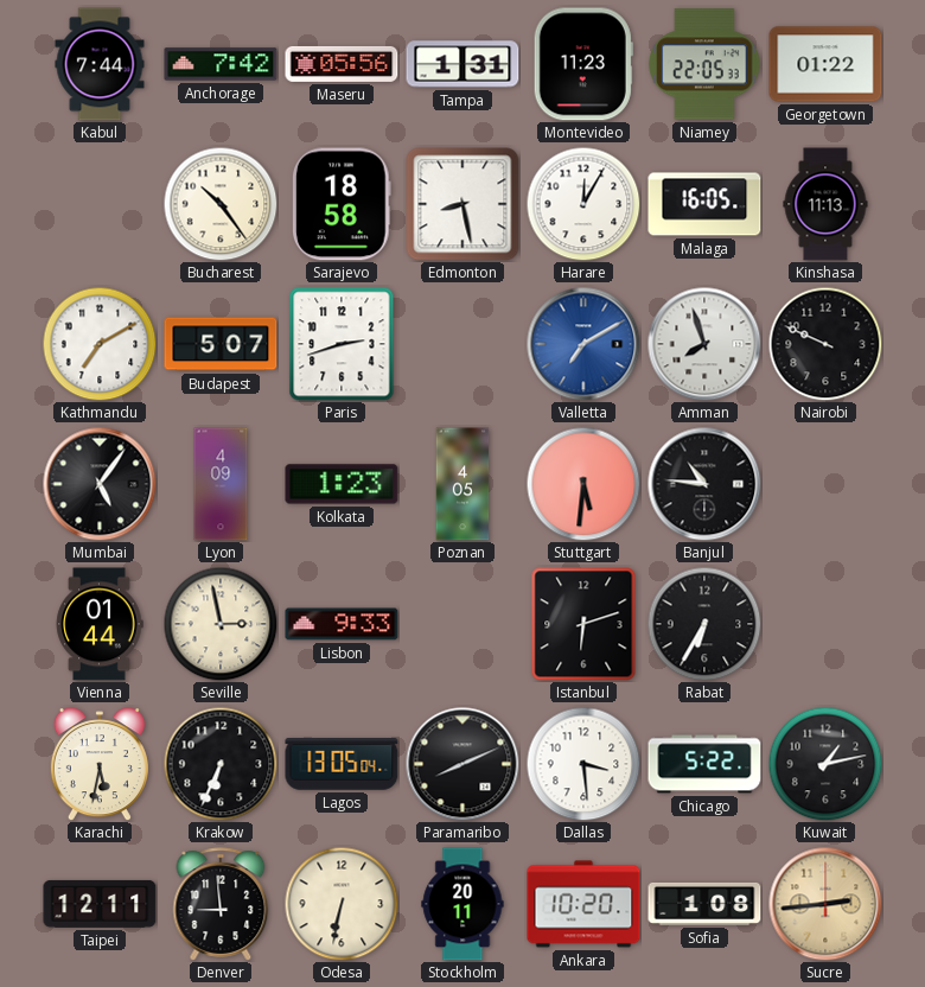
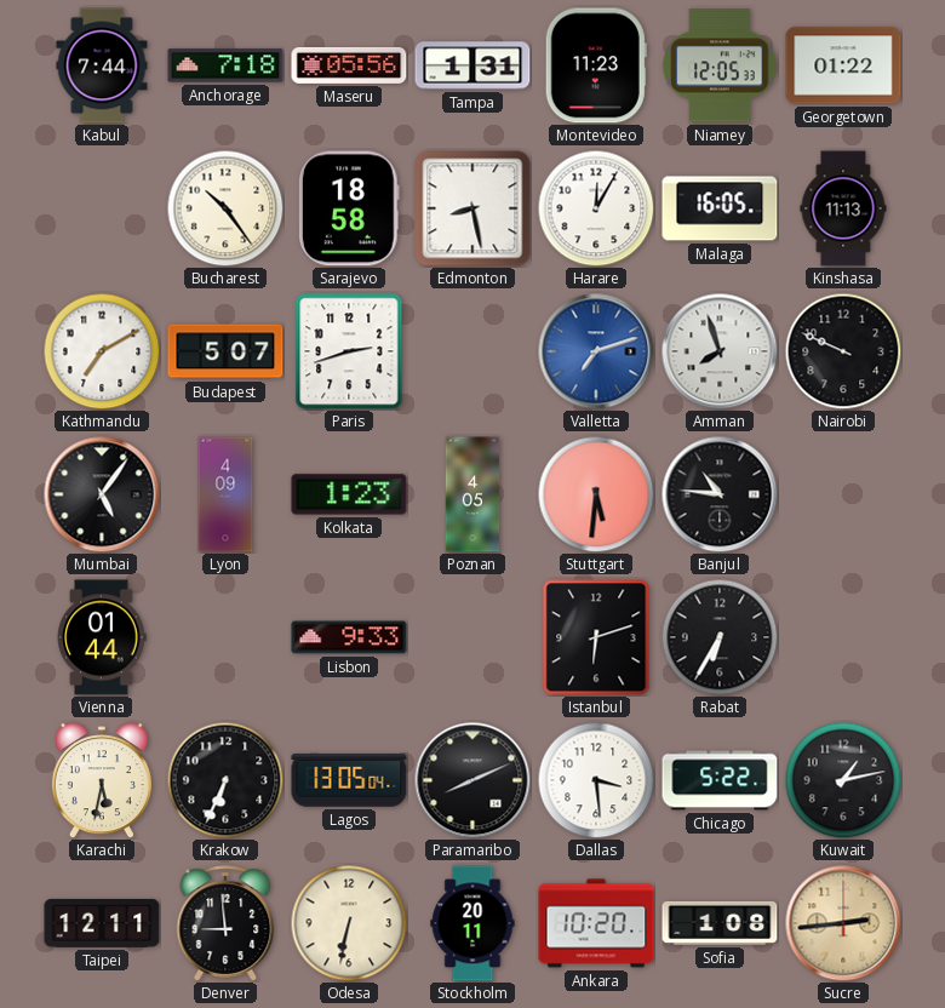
Anchorage: 7:42 -> 7:18 (225, 65)
Niamey: 22:05 -> 12:05 (720, 65)
Valletta: 7:10 -> 7:12 (596, 351)
Seville: 2:58 -> none (221, 624)
